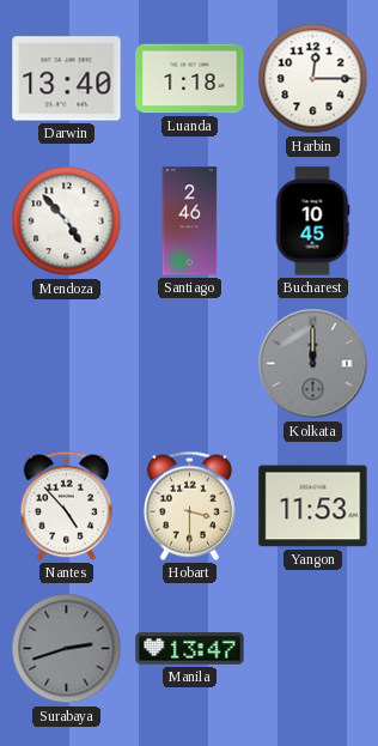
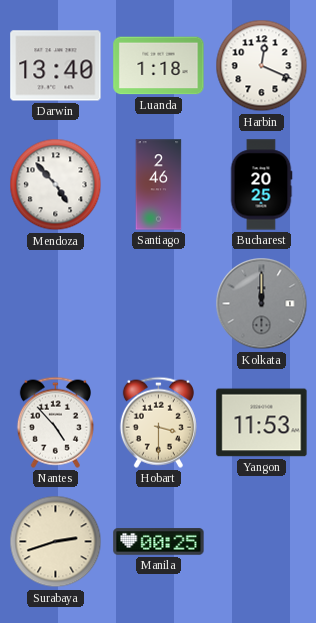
Harbin: 12:15 -> 12:19 (262, 66)
Bucharest: 10:45 -> 20:25 (261, 185)
Surabaya dial: grey -> cream (56, 542)
Manila: 13:47 -> 00:25 (159, 542)
